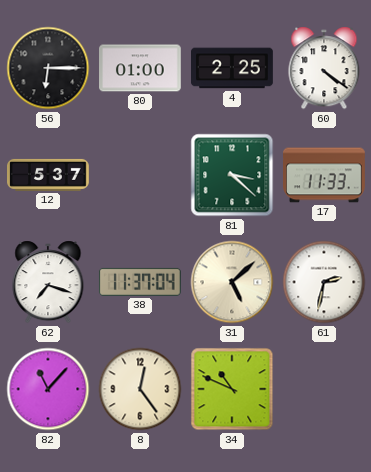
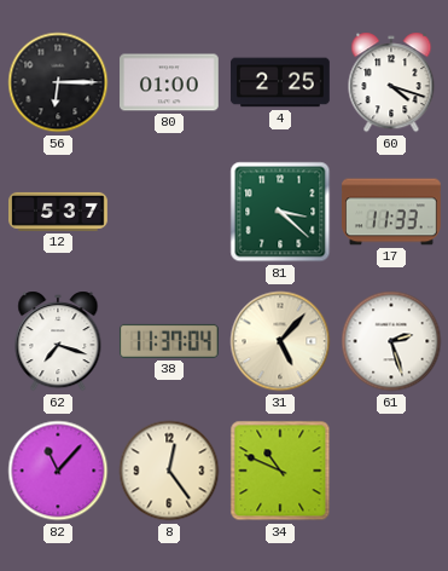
60: 4:21 -> 4:18 (391, 82)
31: 5:08 -> 5:07 (280, 341)
61: 2:32 -> 2:27 (391, 341)
